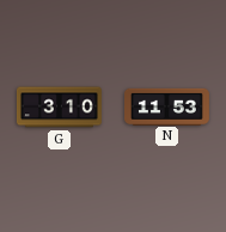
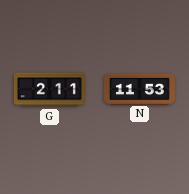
G: 3:10 -> 2:11 (49, 90)
